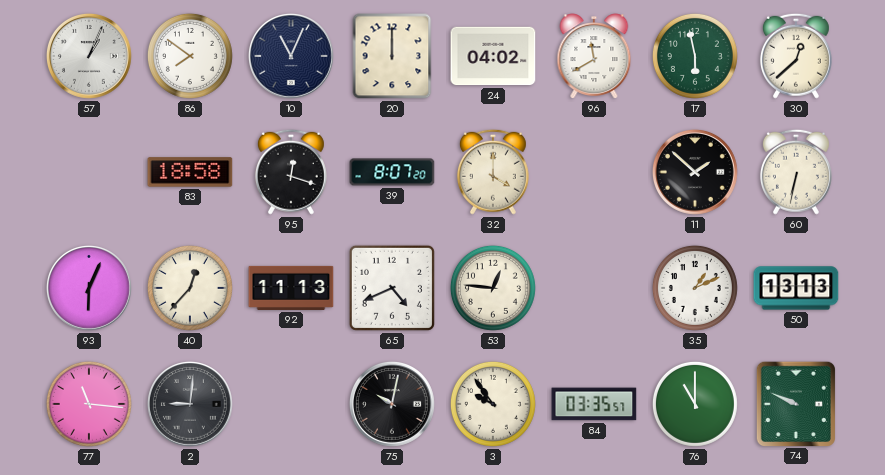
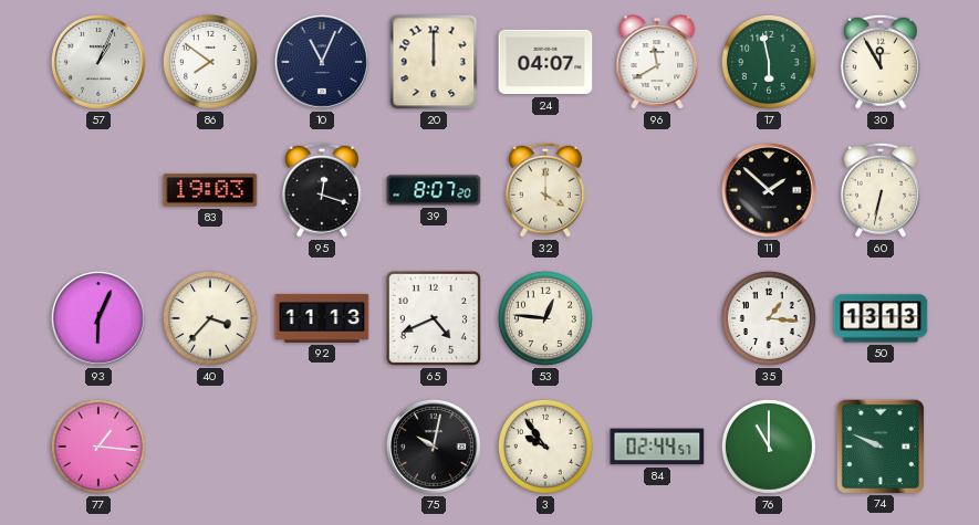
24: 04:02 -> 04:07 (545, 62)
30: 12:38 -> 11:55 (881, 62)
83: 18:58 -> 19:03 (210, 190)
40: 12:37 -> 3:37 (210, 318)
35: 1:11 -> 1:16 (769, 318)
77: 11:16 -> 1:16 (98, 447)
2: 9:01 -> none (190, 404)
84: 03:35 -> 02:44 (657, 447)
